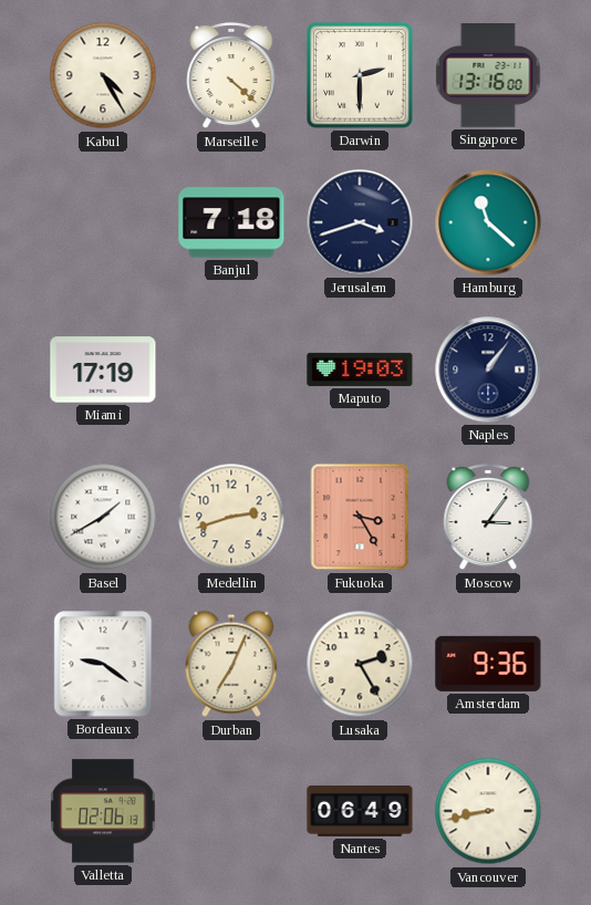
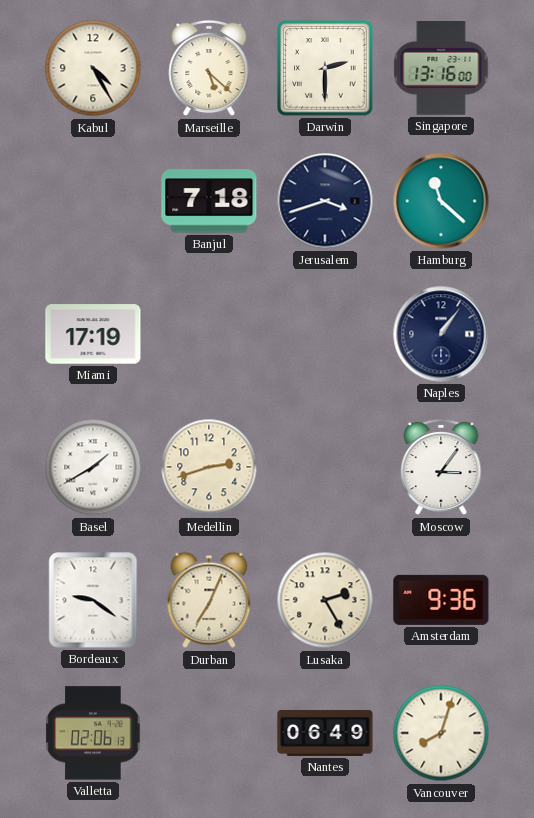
Marseille: 4:22 -> 5:22 (209, 68)
Maputo: 19:03 -> none (360, 370)
Fukuoka: 3:25 -> none (360, 517)
Vancouver: 8:43 -> 8:03 (441, 733)
